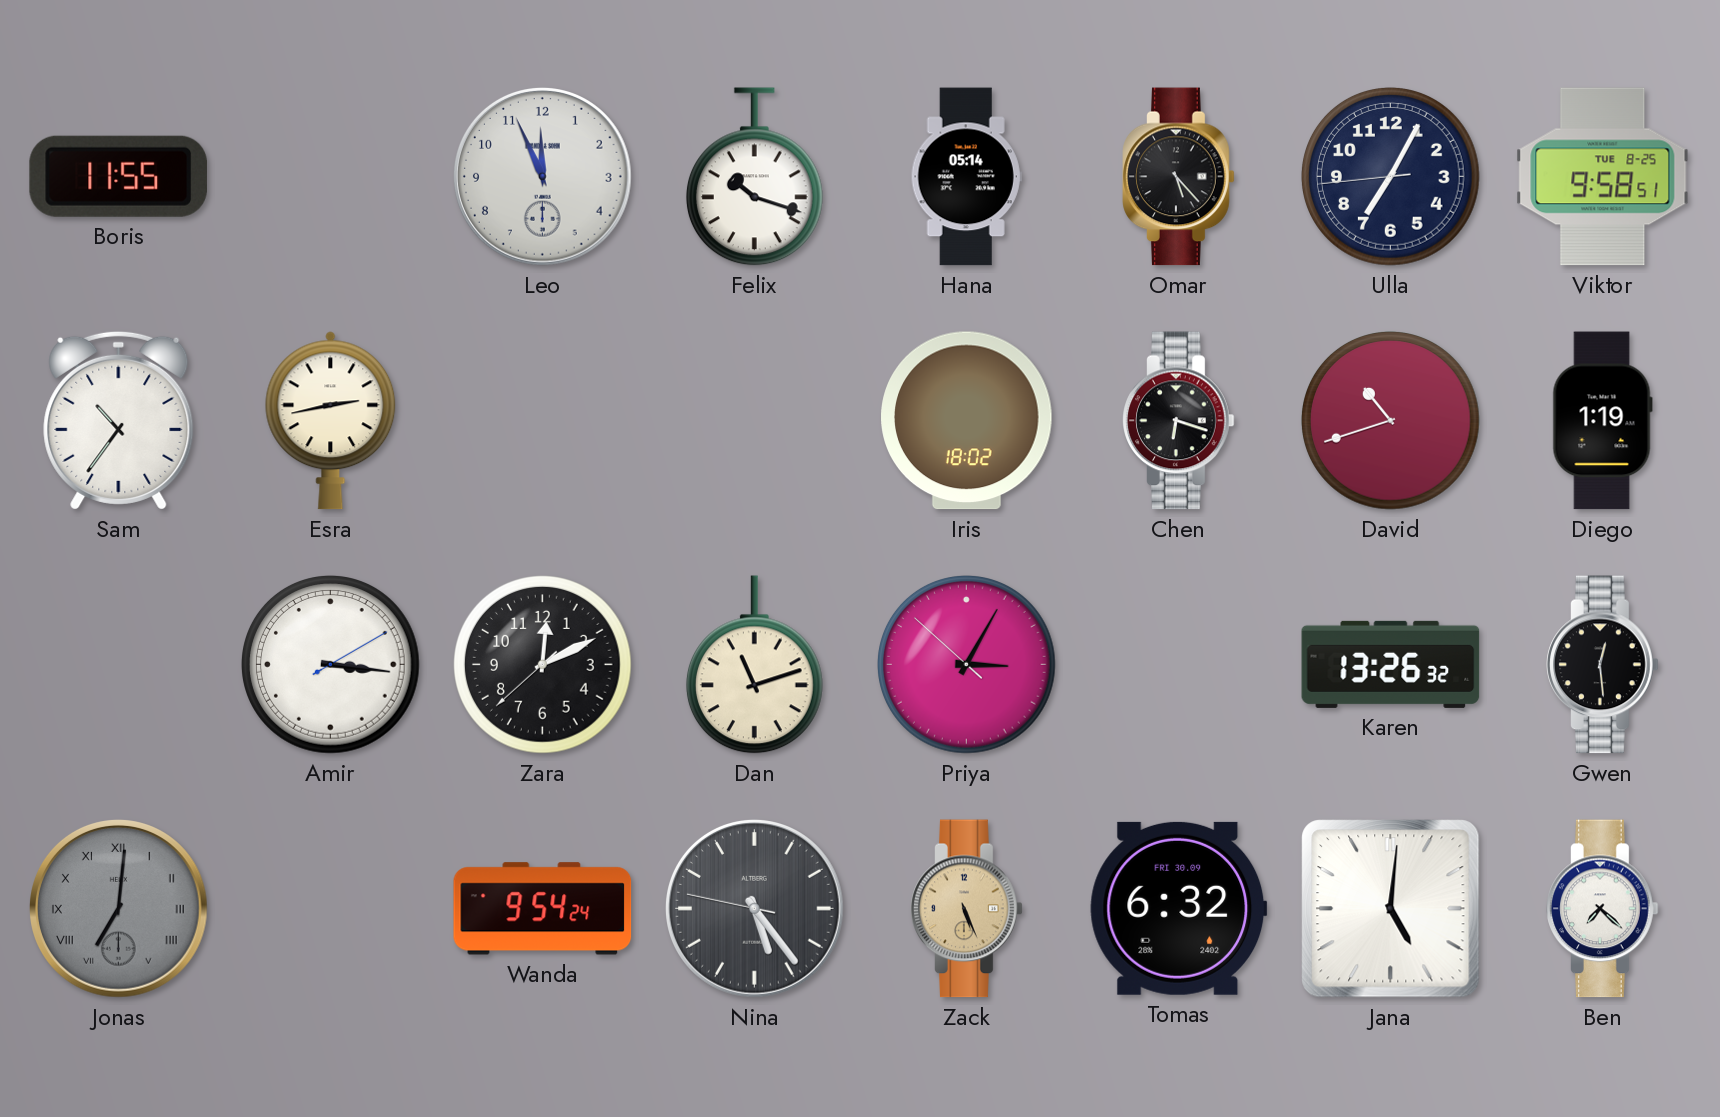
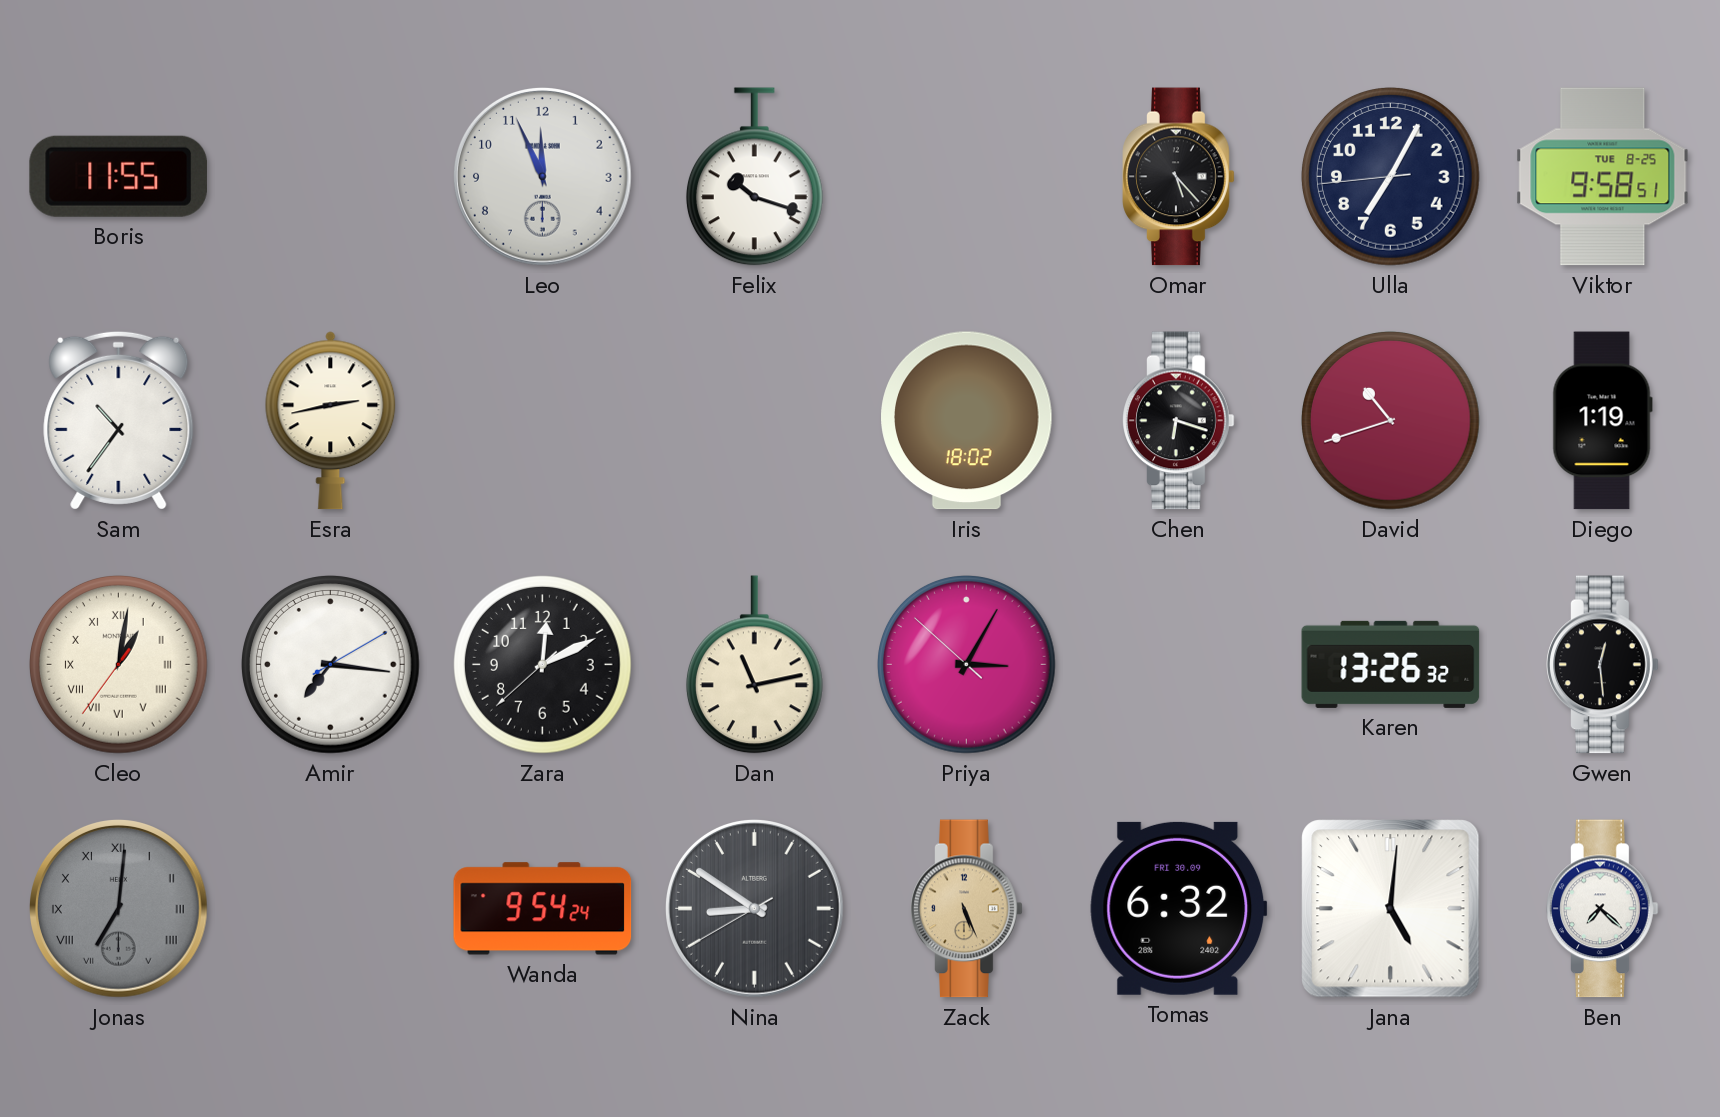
Hana: 05:14 -> none (966, 177)
Cleo: none -> 1:01 (119, 665)
Amir: 3:16 -> 7:16 (331, 665)
Dan: 11:12 -> 11:13 (754, 665)
Nina: 5:23 -> 8:50 (755, 909)
